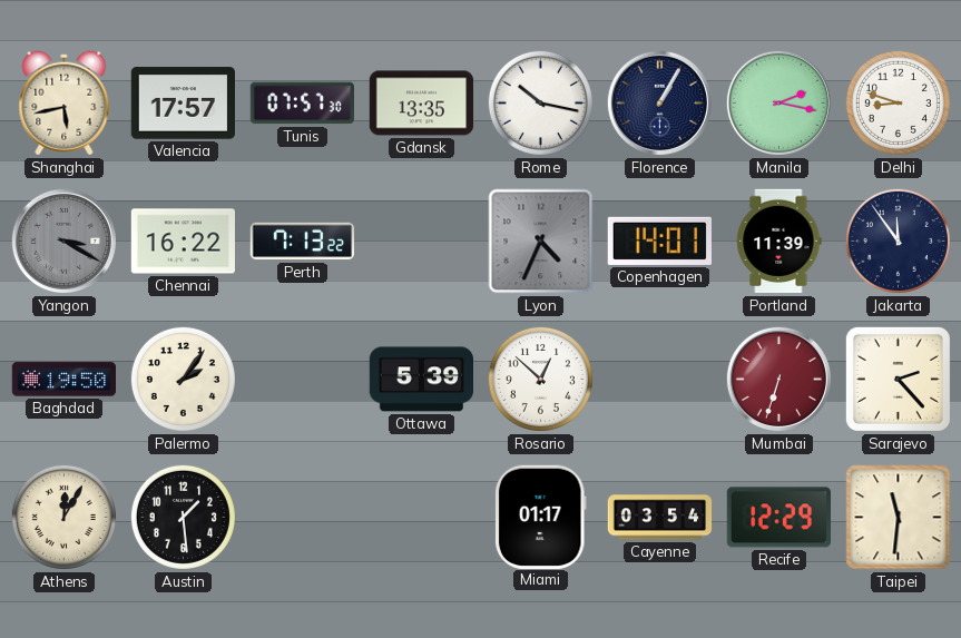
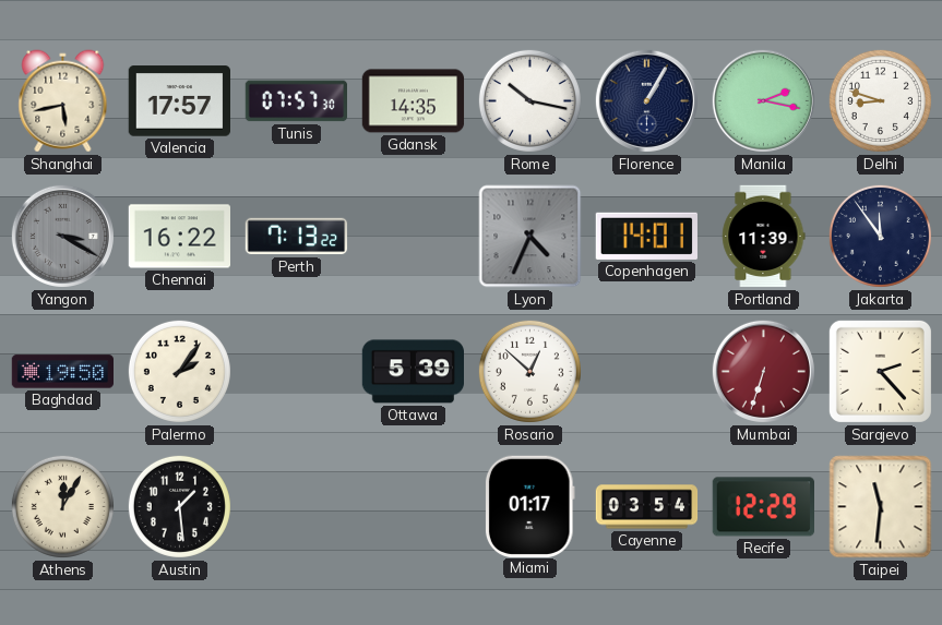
Gdansk: 13:35 -> 14:35 (414, 101)
